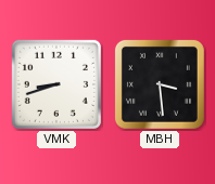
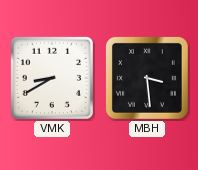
VMK: 8:42 -> 8:40 (52, 78)
